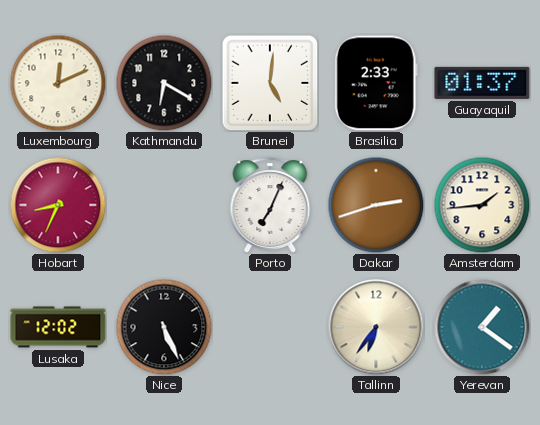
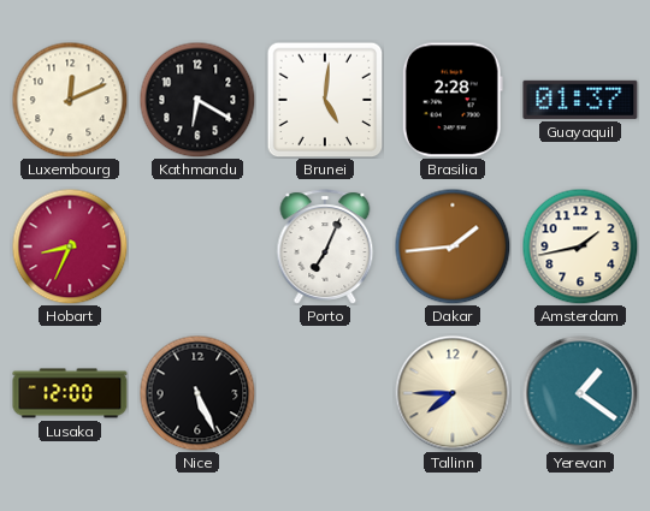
Brasilia: 2:33 -> 2:28 (453, 100)
Dakar: 2:42 -> 1:44 (453, 246)
Amsterdam: 1:44 -> 1:43 (580, 246)
Lusaka: 12:02 -> 12:00 (70, 393)
Tallinn: 6:36 -> 7:45 (453, 393)
